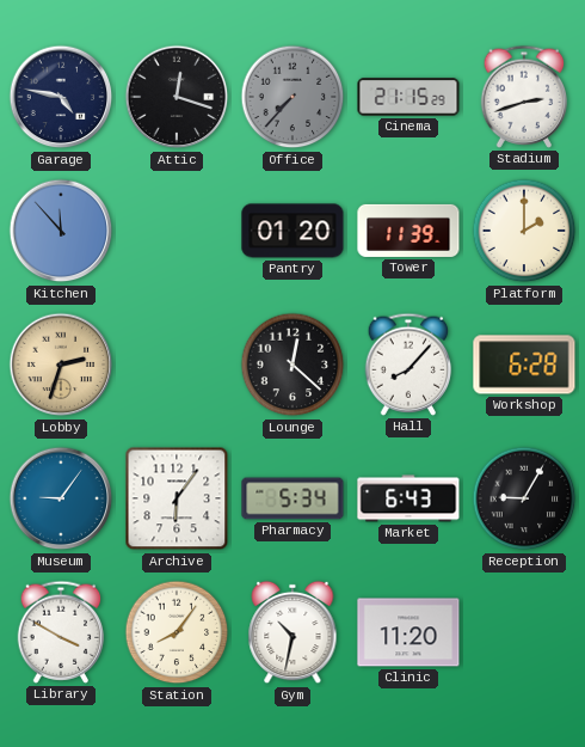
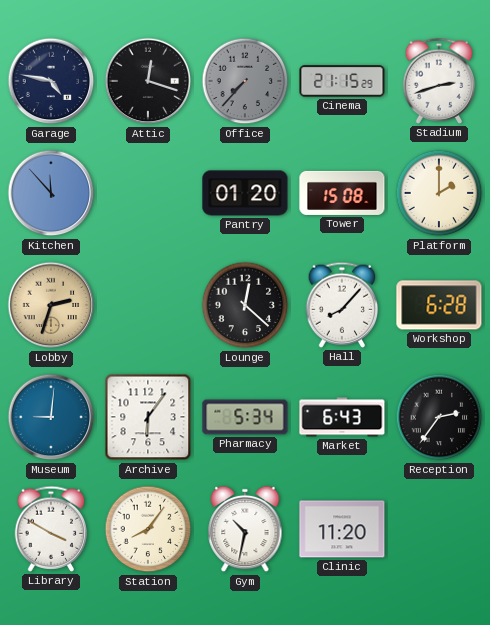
Tower: 11:39 -> 15:08 (342, 193)
Museum: 9:06 -> 9:01 (51, 417)
Reception: 9:05 -> 2:36 (439, 417)
